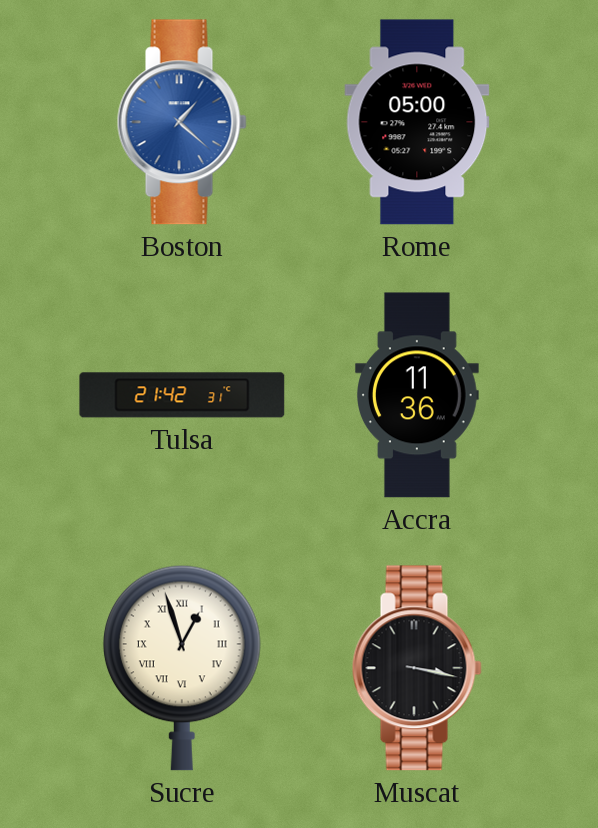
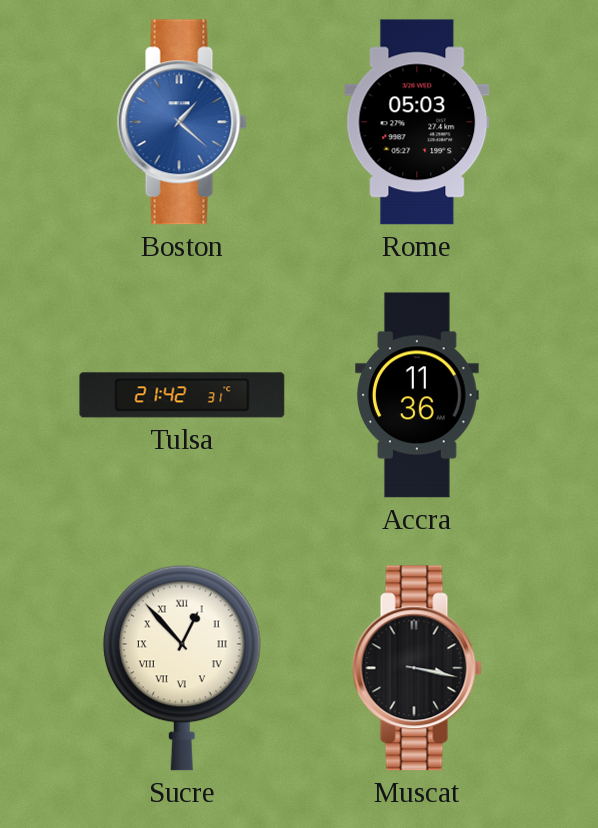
Rome: 05:00 -> 05:03 (417, 122)
Sucre: 12:57 -> 12:53 (182, 668)
